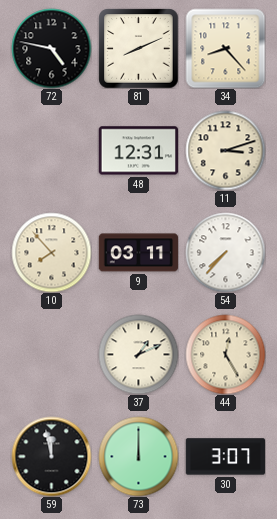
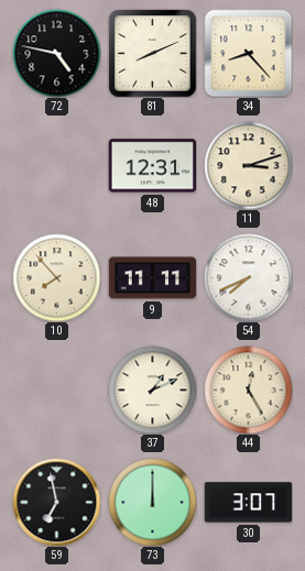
9: 03:11 -> 11:11 (152, 278)
54: 7:37 -> 7:41 (248, 277)
59: 11:58 -> 6:58 (56, 502)
